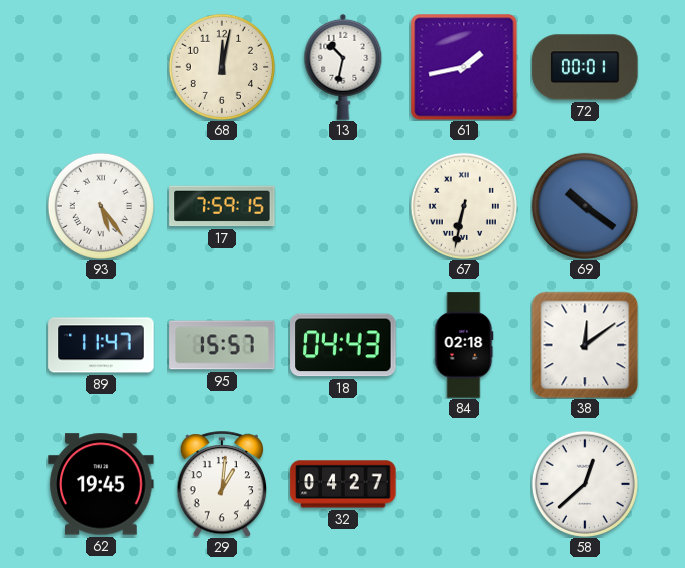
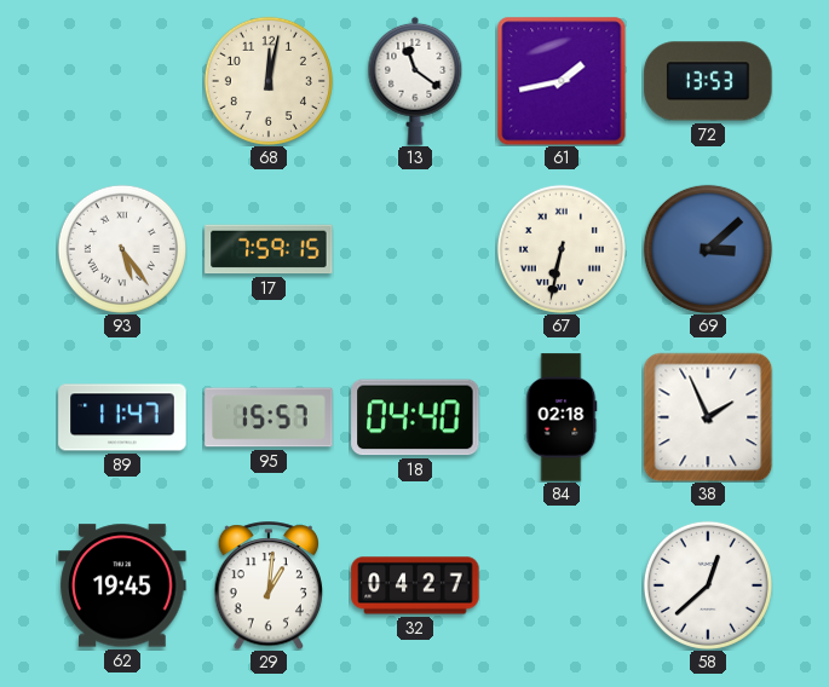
13: 10:32 -> 11:21 (415, 81)
72: 00:01 -> 13:53 (708, 81)
69: 10:21 -> 3:08 (708, 249)
18: 04:43 -> 04:40 (415, 417)
38: 12:09 -> 1:56 (708, 417)
